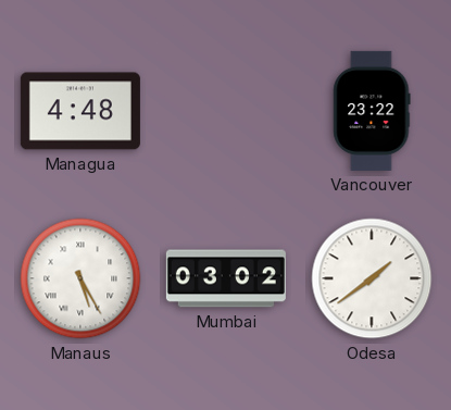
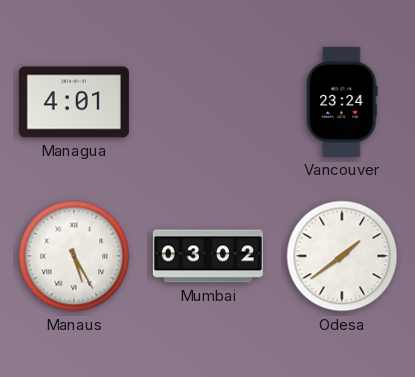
Managua: 4:48 -> 4:01 (74, 102)
Vancouver: 23:22 -> 23:24 (342, 102)
